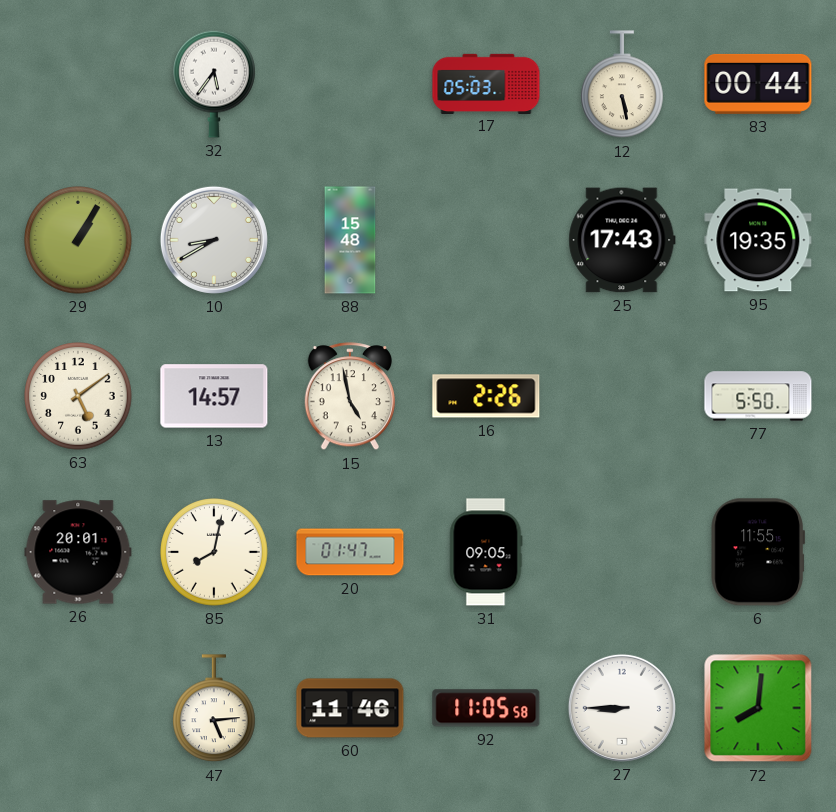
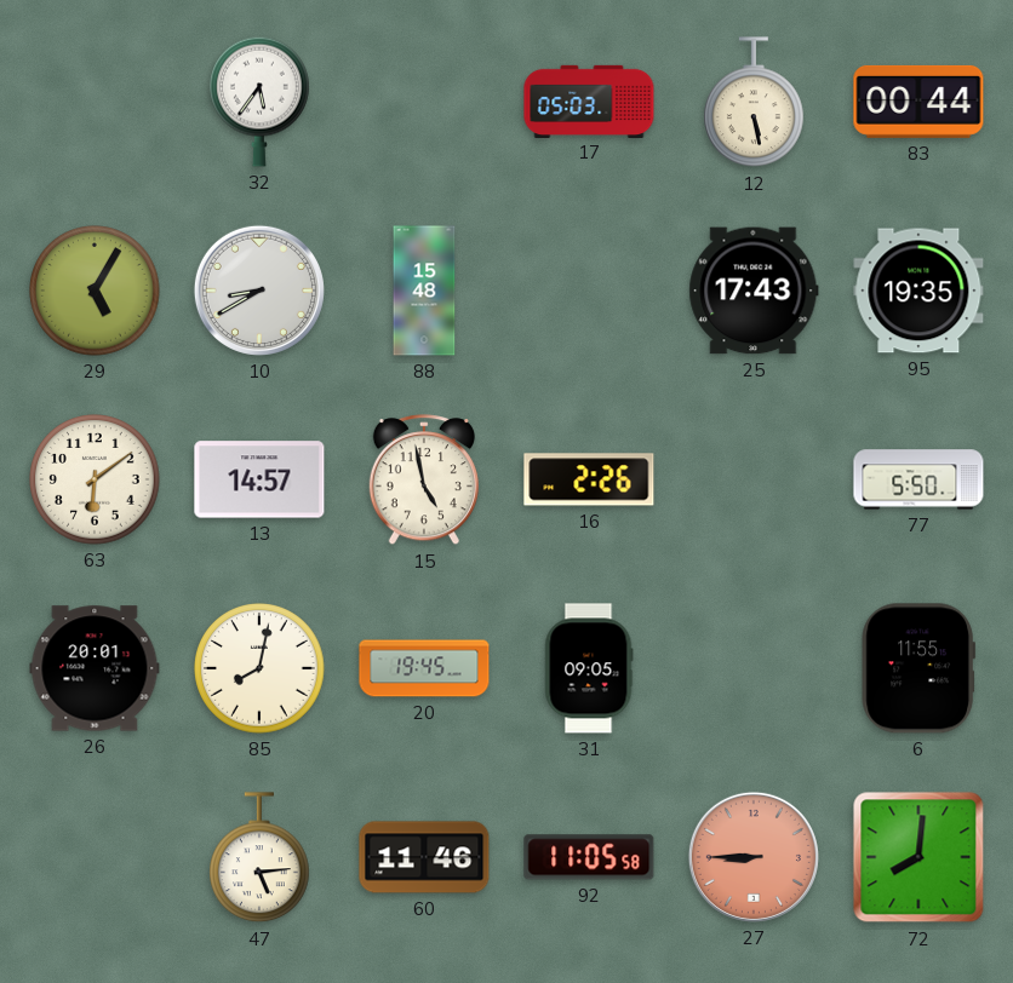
29: 1:05 -> 5:05 (95, 291)
63: 5:09 -> 6:09 (95, 479)
20: 01:47 -> 19:45 (424, 668)
27 dial: white -> salmon (754, 857)
